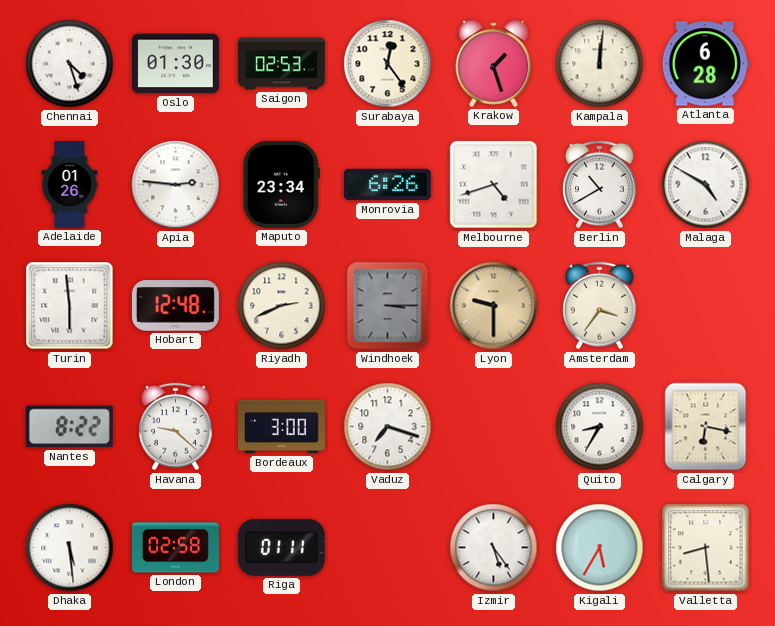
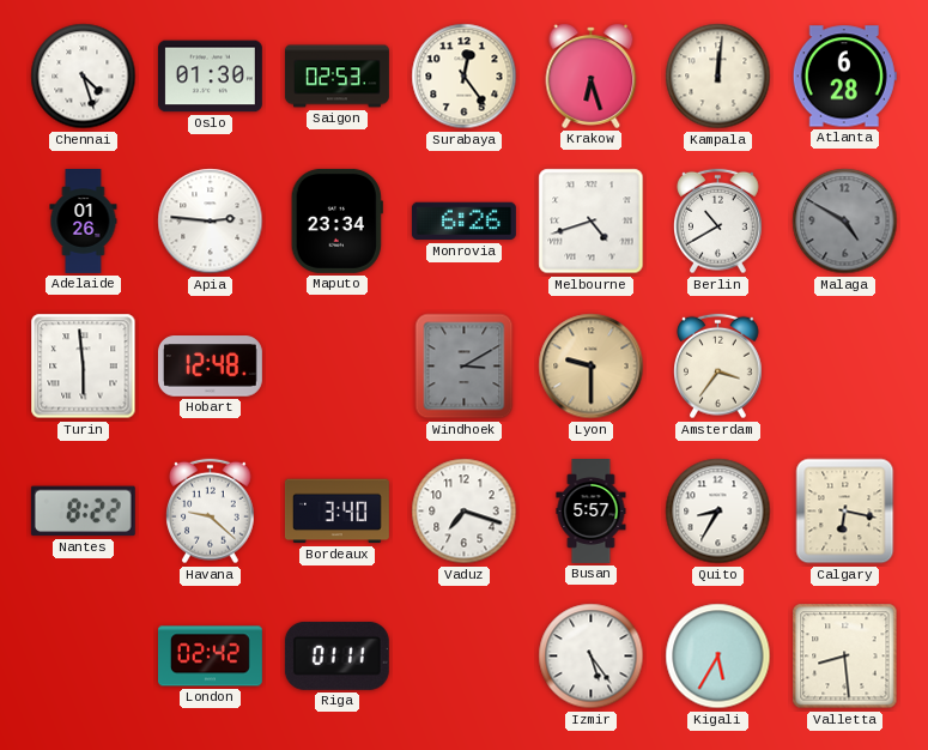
Krakow: 1:27 -> 6:27 (592, 75)
Malaga dial: white -> grey (845, 222)
Riyadh: 2:41 -> none (282, 306)
Windhoek: 3:15 -> 3:10 (465, 367)
Bordeaux: 3:00 -> 3:40 (336, 512)
Busan: none -> 5:57 (592, 512)
Dhaka: 5:29 -> none (70, 548)
London: 02:58 -> 02:42 (210, 657)
